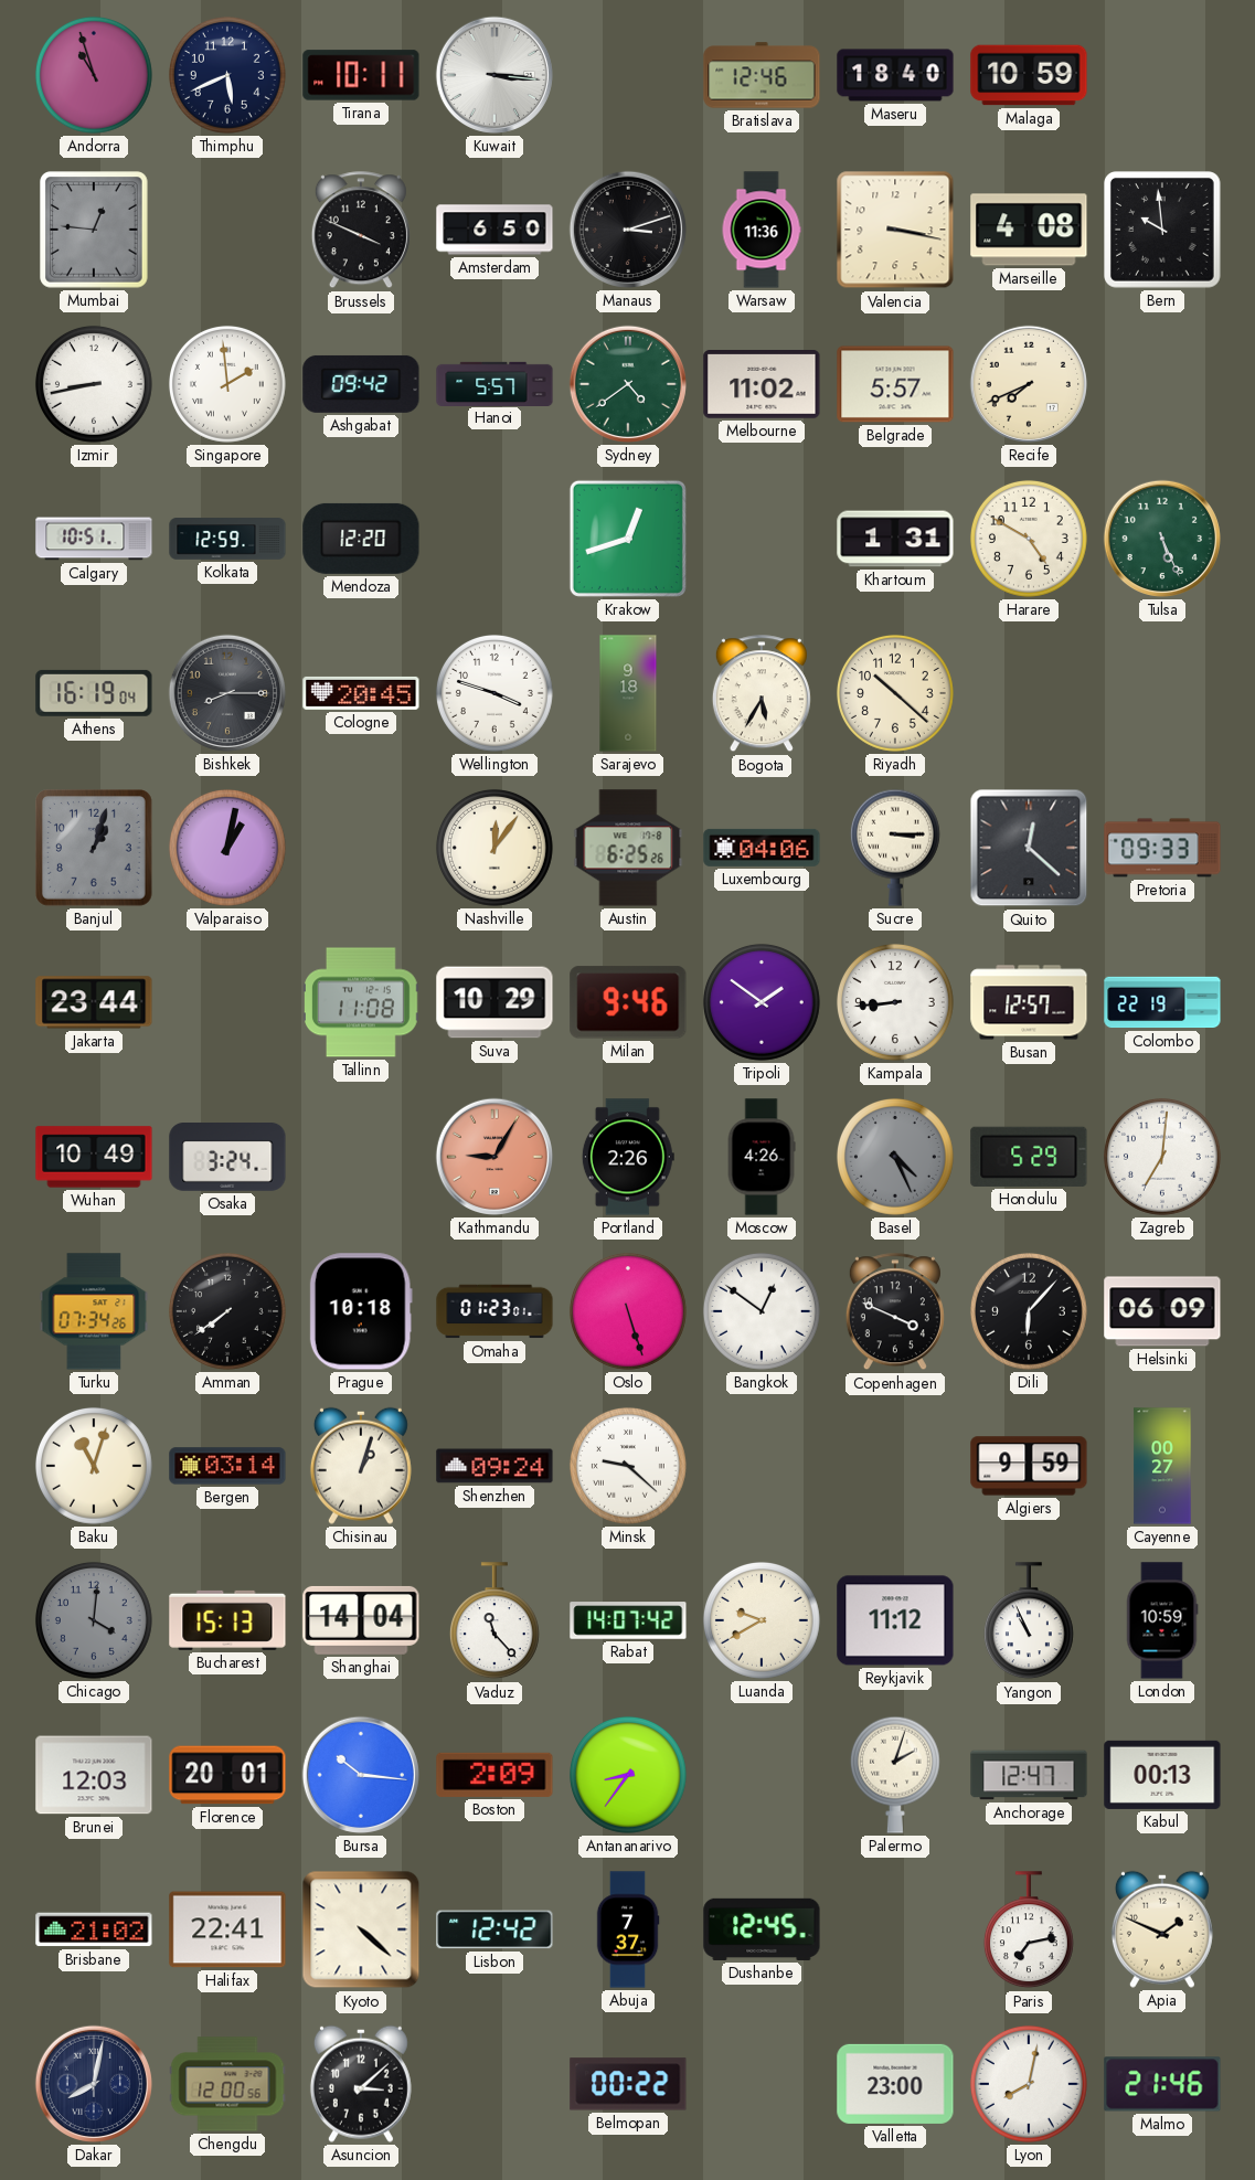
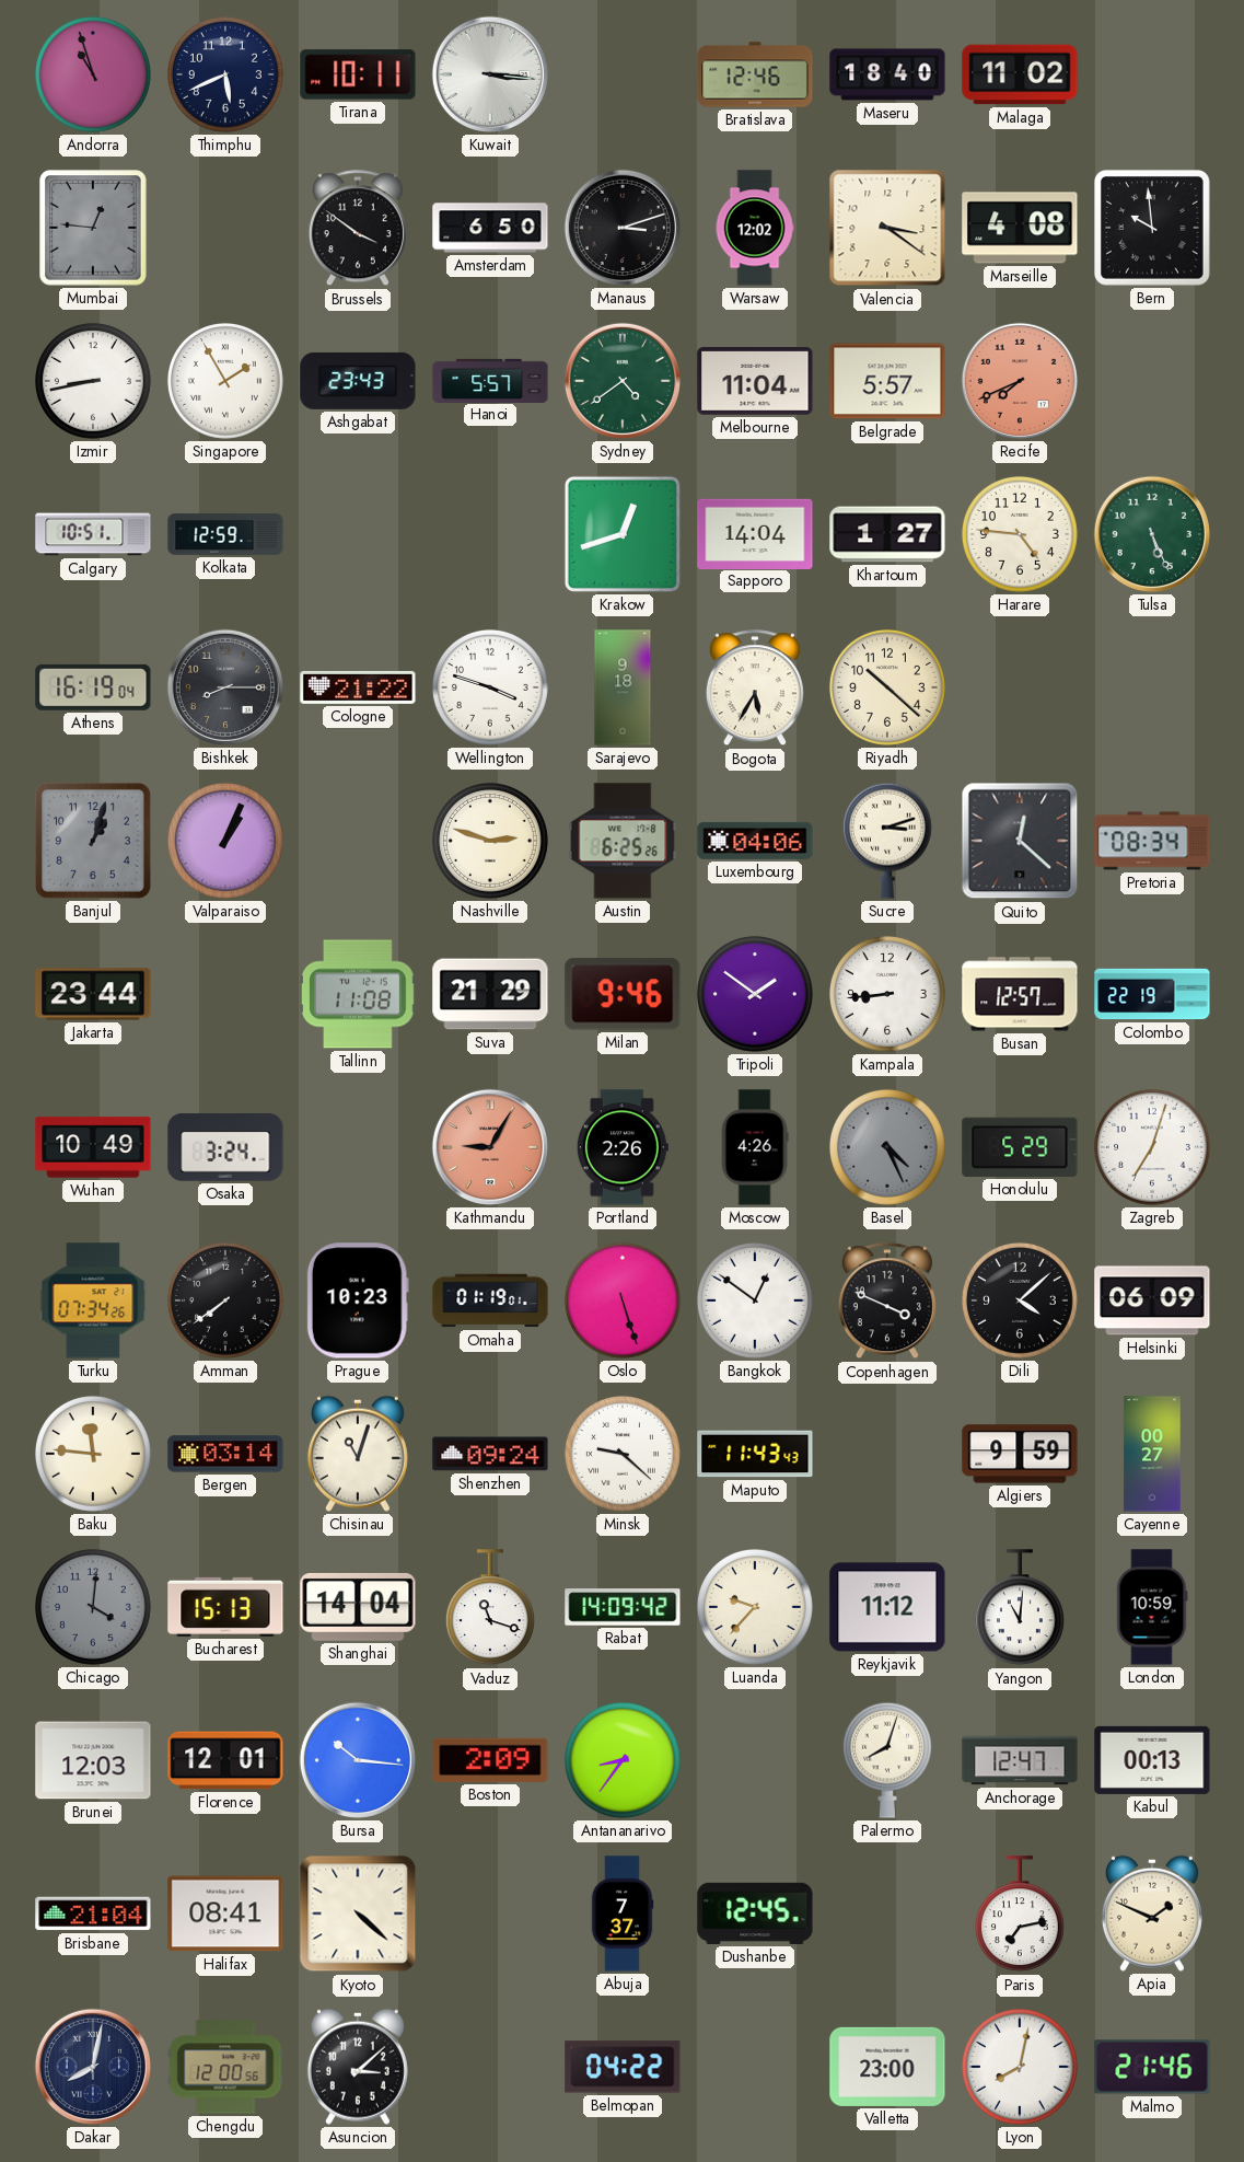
Malaga: 10:59 -> 11:02 (1020, 74)
Brussels: 3:49 -> 3:51 (358, 229)
Warsaw: 11:36 -> 12:02 (755, 228)
Valencia: 3:17 -> 3:21 (887, 228)
Singapore: 1:59 -> 1:55 (225, 381)
Ashgabat: 09:42 -> 23:43 (358, 381)
Melbourne: 11:02 -> 11:04 (755, 382)
Recife dial: cream -> salmon (1020, 381)
Mendoza: 12:20 -> none (361, 539)
Sapporo: none -> 14:04 (755, 533)
Khartoum: 1:31 -> 1:27 (887, 534)
Harare: 4:50 -> 4:46 (1020, 534)
Cologne: 20:45 -> 21:22 (358, 687)
Valparaiso: 1:02 -> 1:04 (225, 841)
Nashville: 12:06 -> 2:48 (490, 841)
Sucre: 3:15 -> 3:12 (887, 841)
Pretoria: 09:33 -> 08:34 (1152, 841)
Suva: 10:29 -> 21:29 (490, 994)
Zagreb: 7:01 -> 7:03 (1152, 1147)
Prague: 10:18 -> 10:23 (358, 1300)
Omaha: 01:23 -> 01:19 (490, 1300)
Dili: 6:07 -> 4:08 (1020, 1300)
Baku: 11:03 -> 11:46 (93, 1454)
Chisinau: 1:03 -> 11:03 (358, 1454)
Maputo: none -> 11:43 (755, 1454)
Vaduz: 11:23 -> 11:18 (490, 1608)
Rabat: 14:07 -> 14:09 (623, 1607)
Luanda: 9:40 -> 9:37 (755, 1607)
Yangon: 10:56 -> 11:01 (1020, 1608)
Florence: 20:01 -> 12:01 (225, 1760)
Palermo: 2:03 -> 8:03 (887, 1760)
Brisbane: 21:02 -> 21:04 (93, 1914)
Halifax: 22:41 -> 08:41 (225, 1914)
Lisbon: 12:42 -> none (494, 1929)
Belmopan: 00:22 -> 04:22 (623, 2067)
